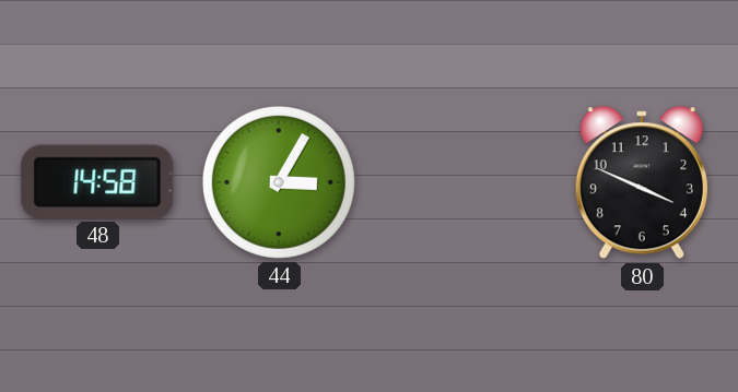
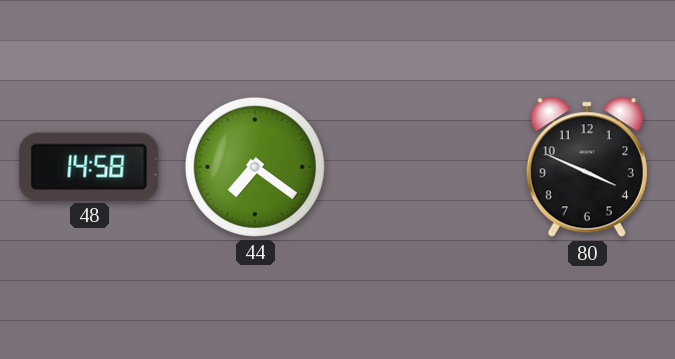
44: 3:05 -> 7:21 (255, 167)
